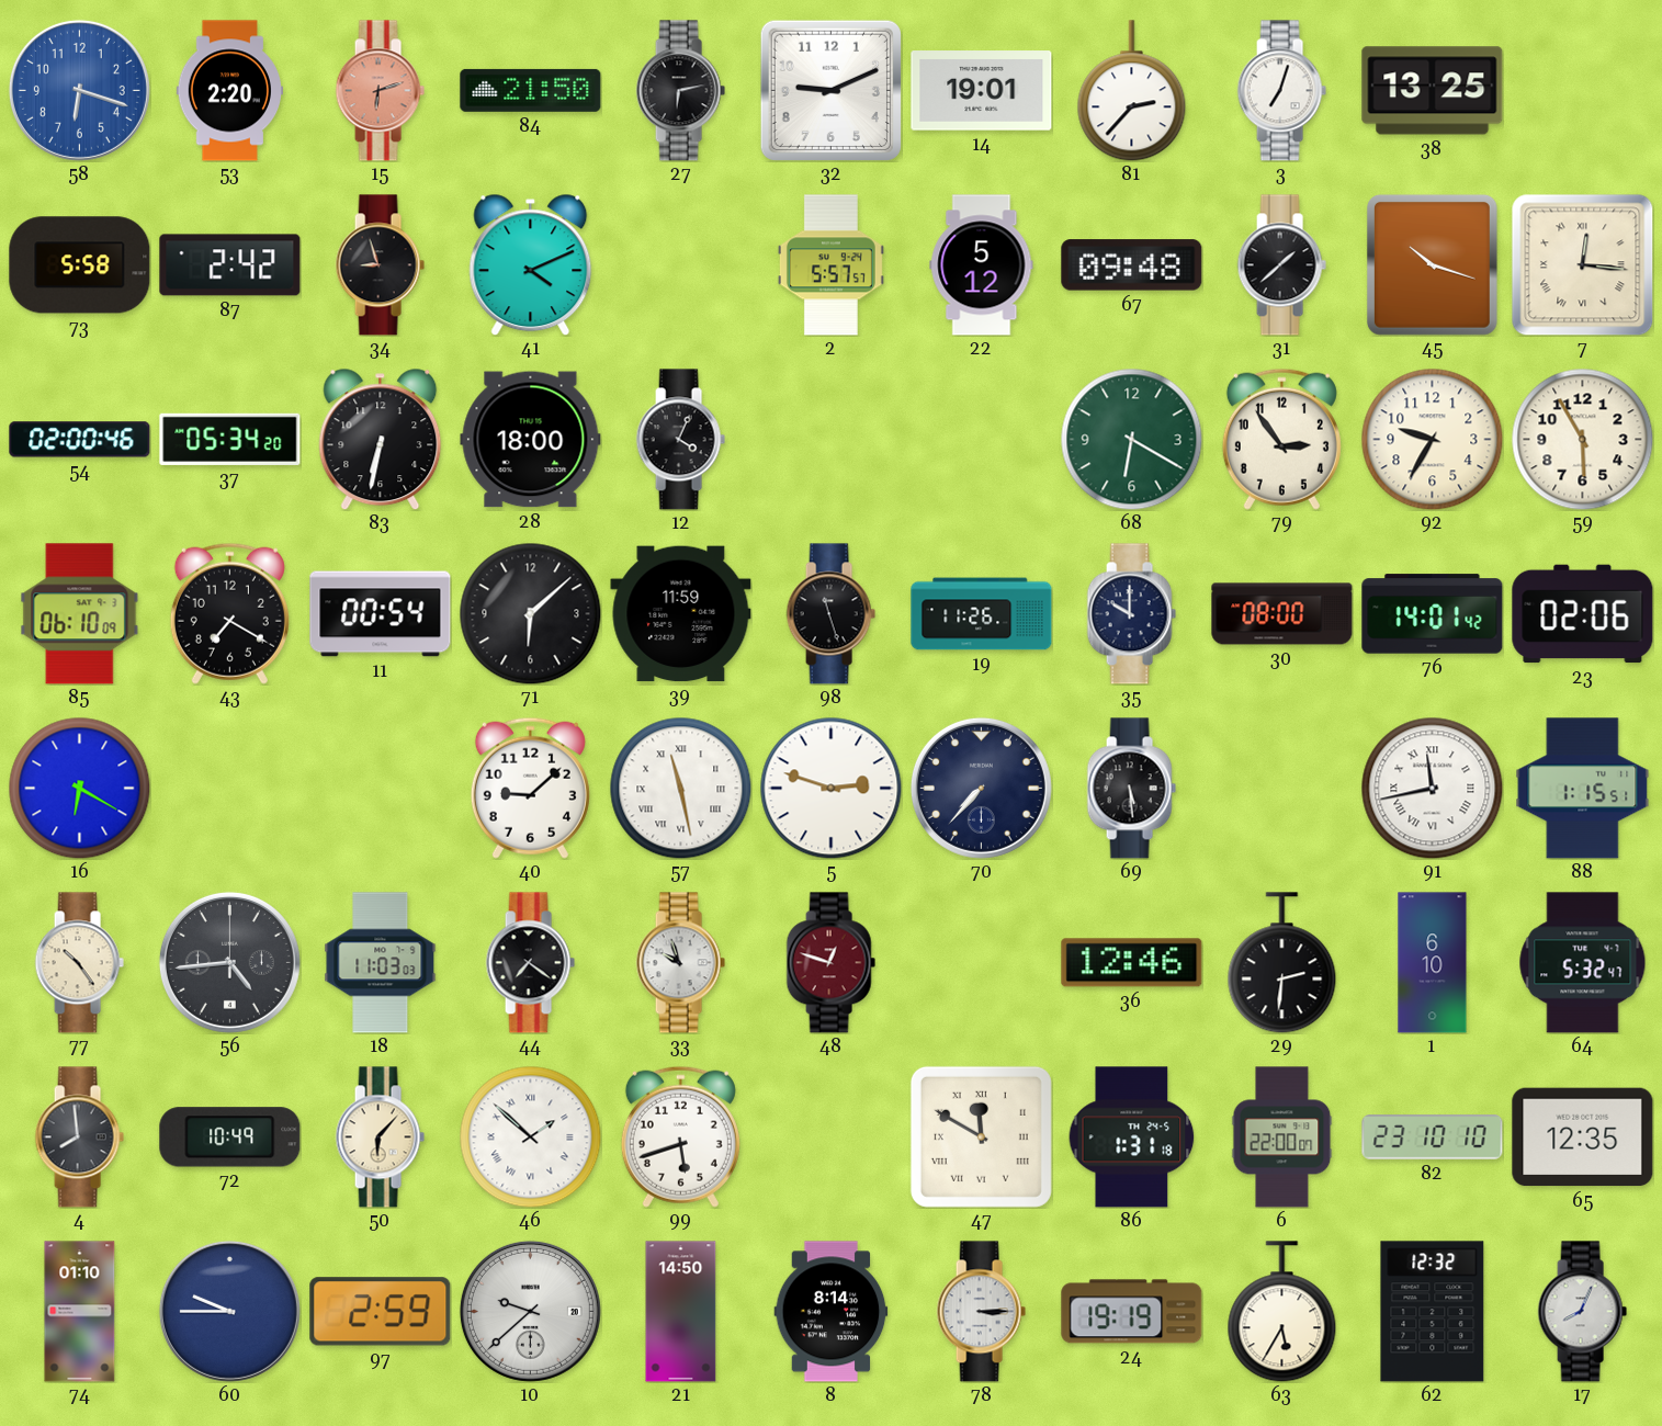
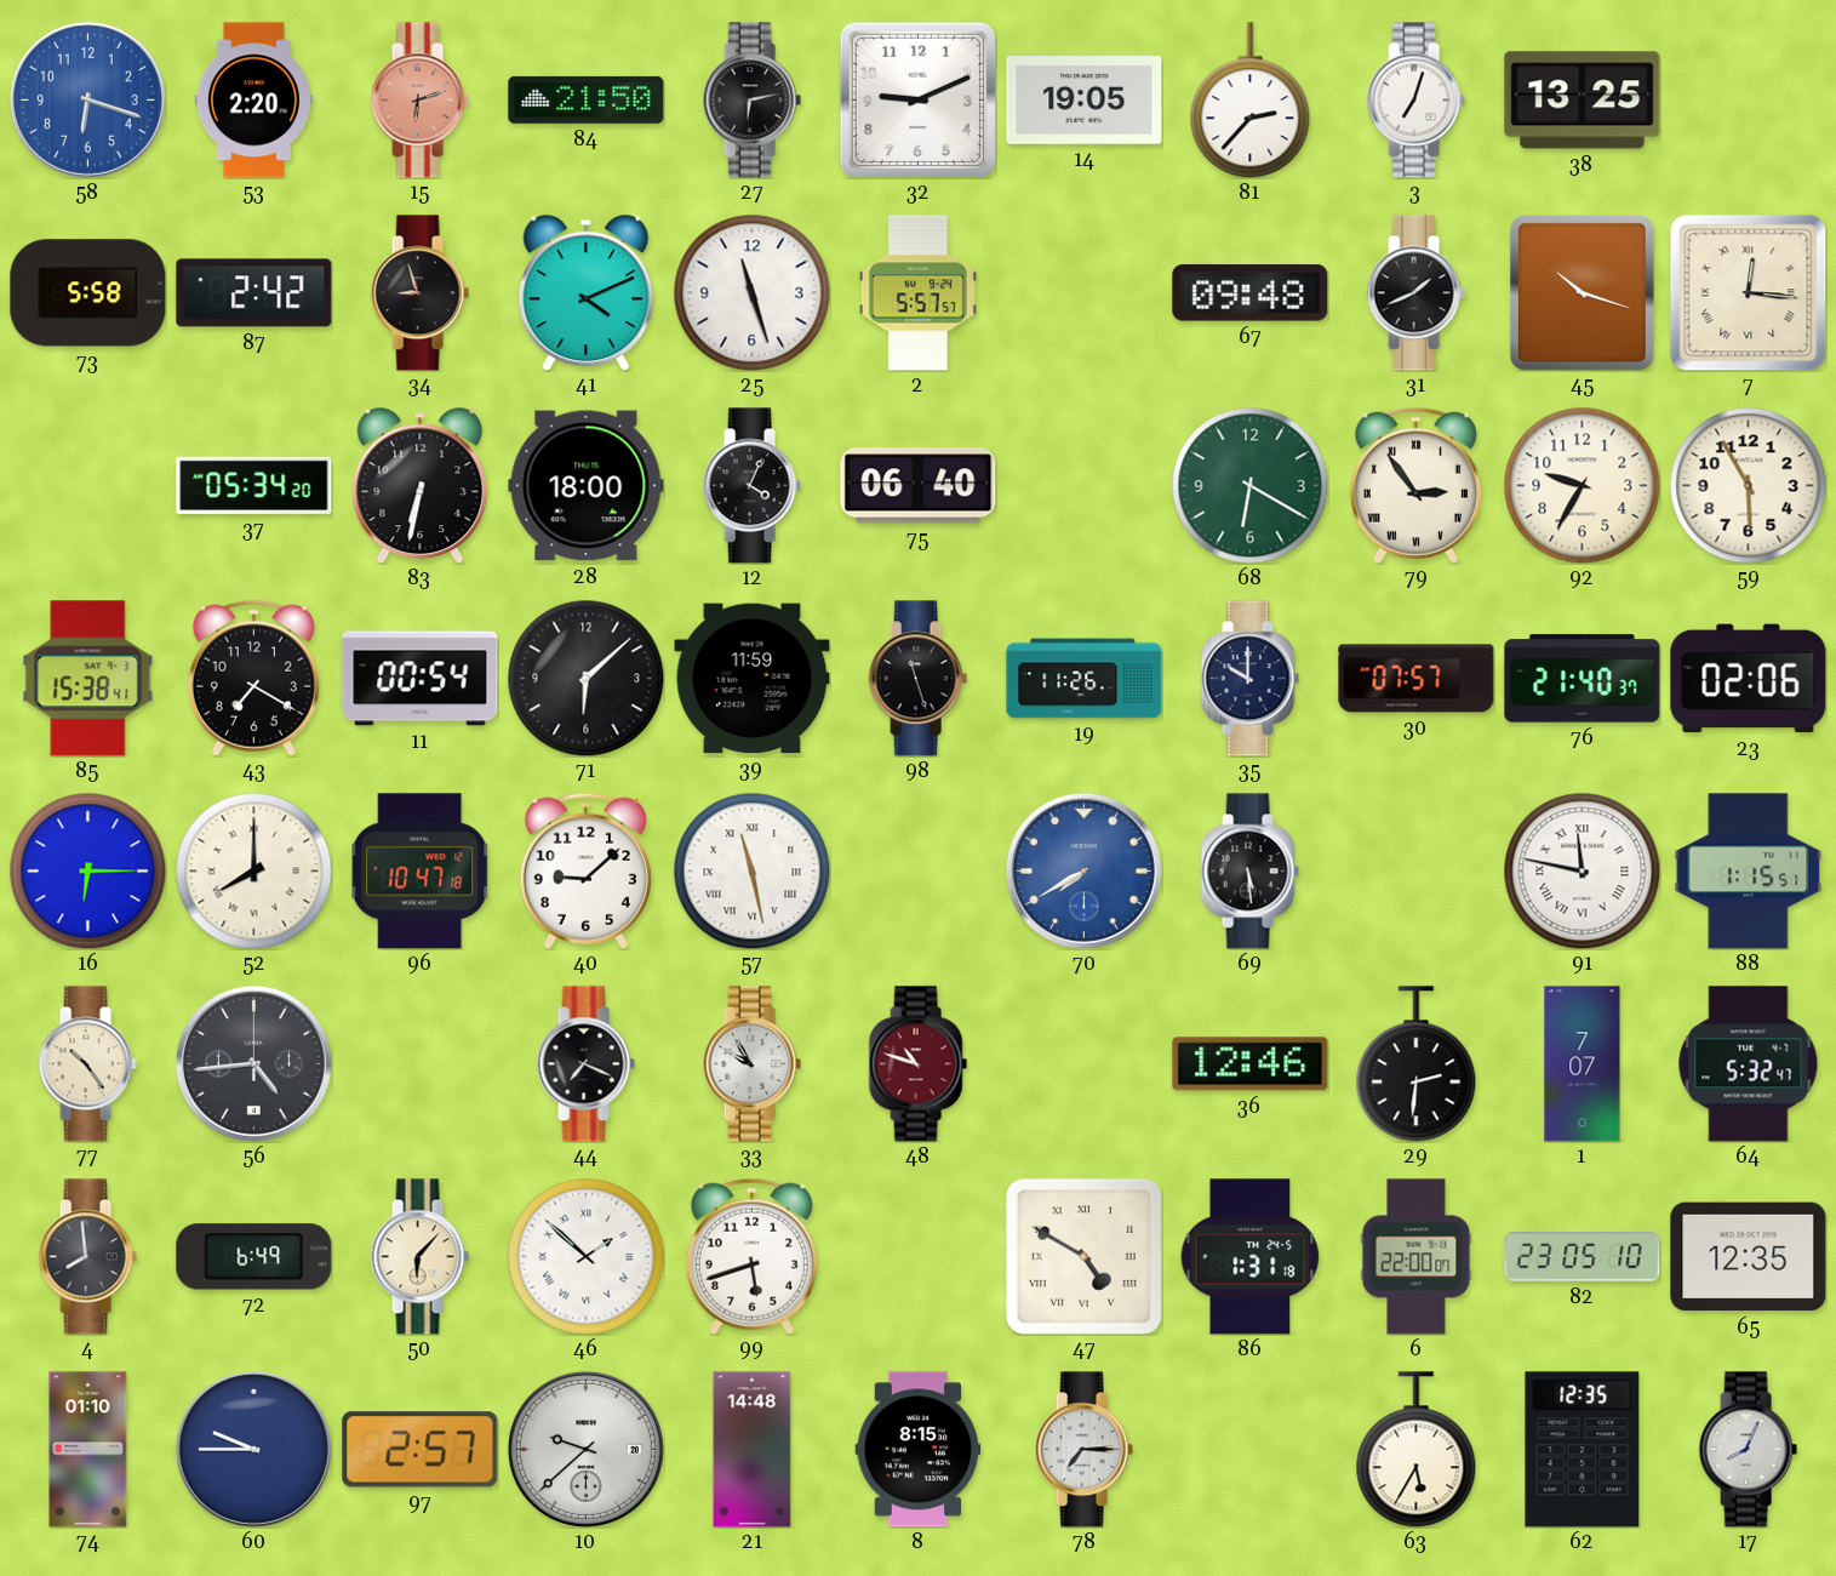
14: 19:01 -> 19:05 (1085, 101)
25: none -> 11:27 (751, 292)
22: 5:12 -> none (982, 265)
31: 1:38 -> 1:41 (1415, 293)
54: 02:00 -> none (80, 440)
75: none -> 06:40 (919, 486)
79 numerals: Arabic -> Roman (1415, 485)
85: 06:10 -> 15:38 (88, 679)
30: 08:00 -> 07:57 (1417, 679)
76: 14:01 -> 21:40 (1583, 679)
16: 6:20 -> 6:15 (87, 870)
52: none -> 8:00 (253, 870)
96: none -> 10:47 (421, 872)
5: 2:48 -> none (830, 788)
70: 7:37 -> 7:40 (1083, 870)
70 dial: navy -> blue (1083, 870)
91: 11:43 -> 11:47 (1582, 870)
18: 11:03 -> none (381, 963)
44: 7:21 -> 7:19 (585, 1064)
33: 9:57 -> 9:55 (751, 1064)
48: 12:48 -> 10:48 (917, 1064)
1: 6:10 -> 7:07 (1583, 1064)
72: 10:49 -> 6:49 (254, 1257)
47: 11:50 -> 4:50 (1083, 1256)
82: 23:10 -> 23:05 (1583, 1257)
97: 2:59 -> 2:57 (421, 1450)
21: 14:50 -> 14:48 (753, 1450)
8: 8:14 -> 8:15 (919, 1450)
78: 3:15 -> 7:15 (1083, 1450)
24: 19:19 -> none (1132, 1312)
62: 12:32 -> 12:35 (1583, 1450)
